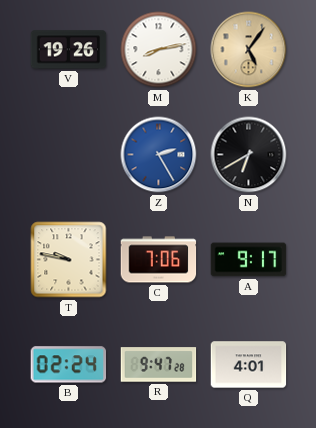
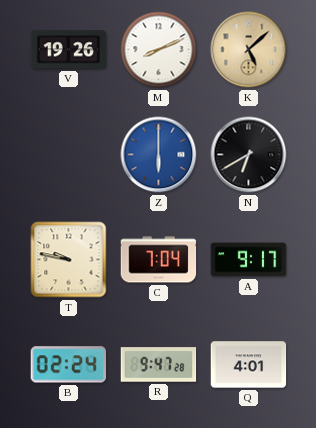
M: 8:13 -> 8:11 (159, 50)
K: 5:06 -> 5:08 (249, 50)
Z: 2:25 -> 6:00 (159, 155)
C: 7:06 -> 7:04 (159, 260)
